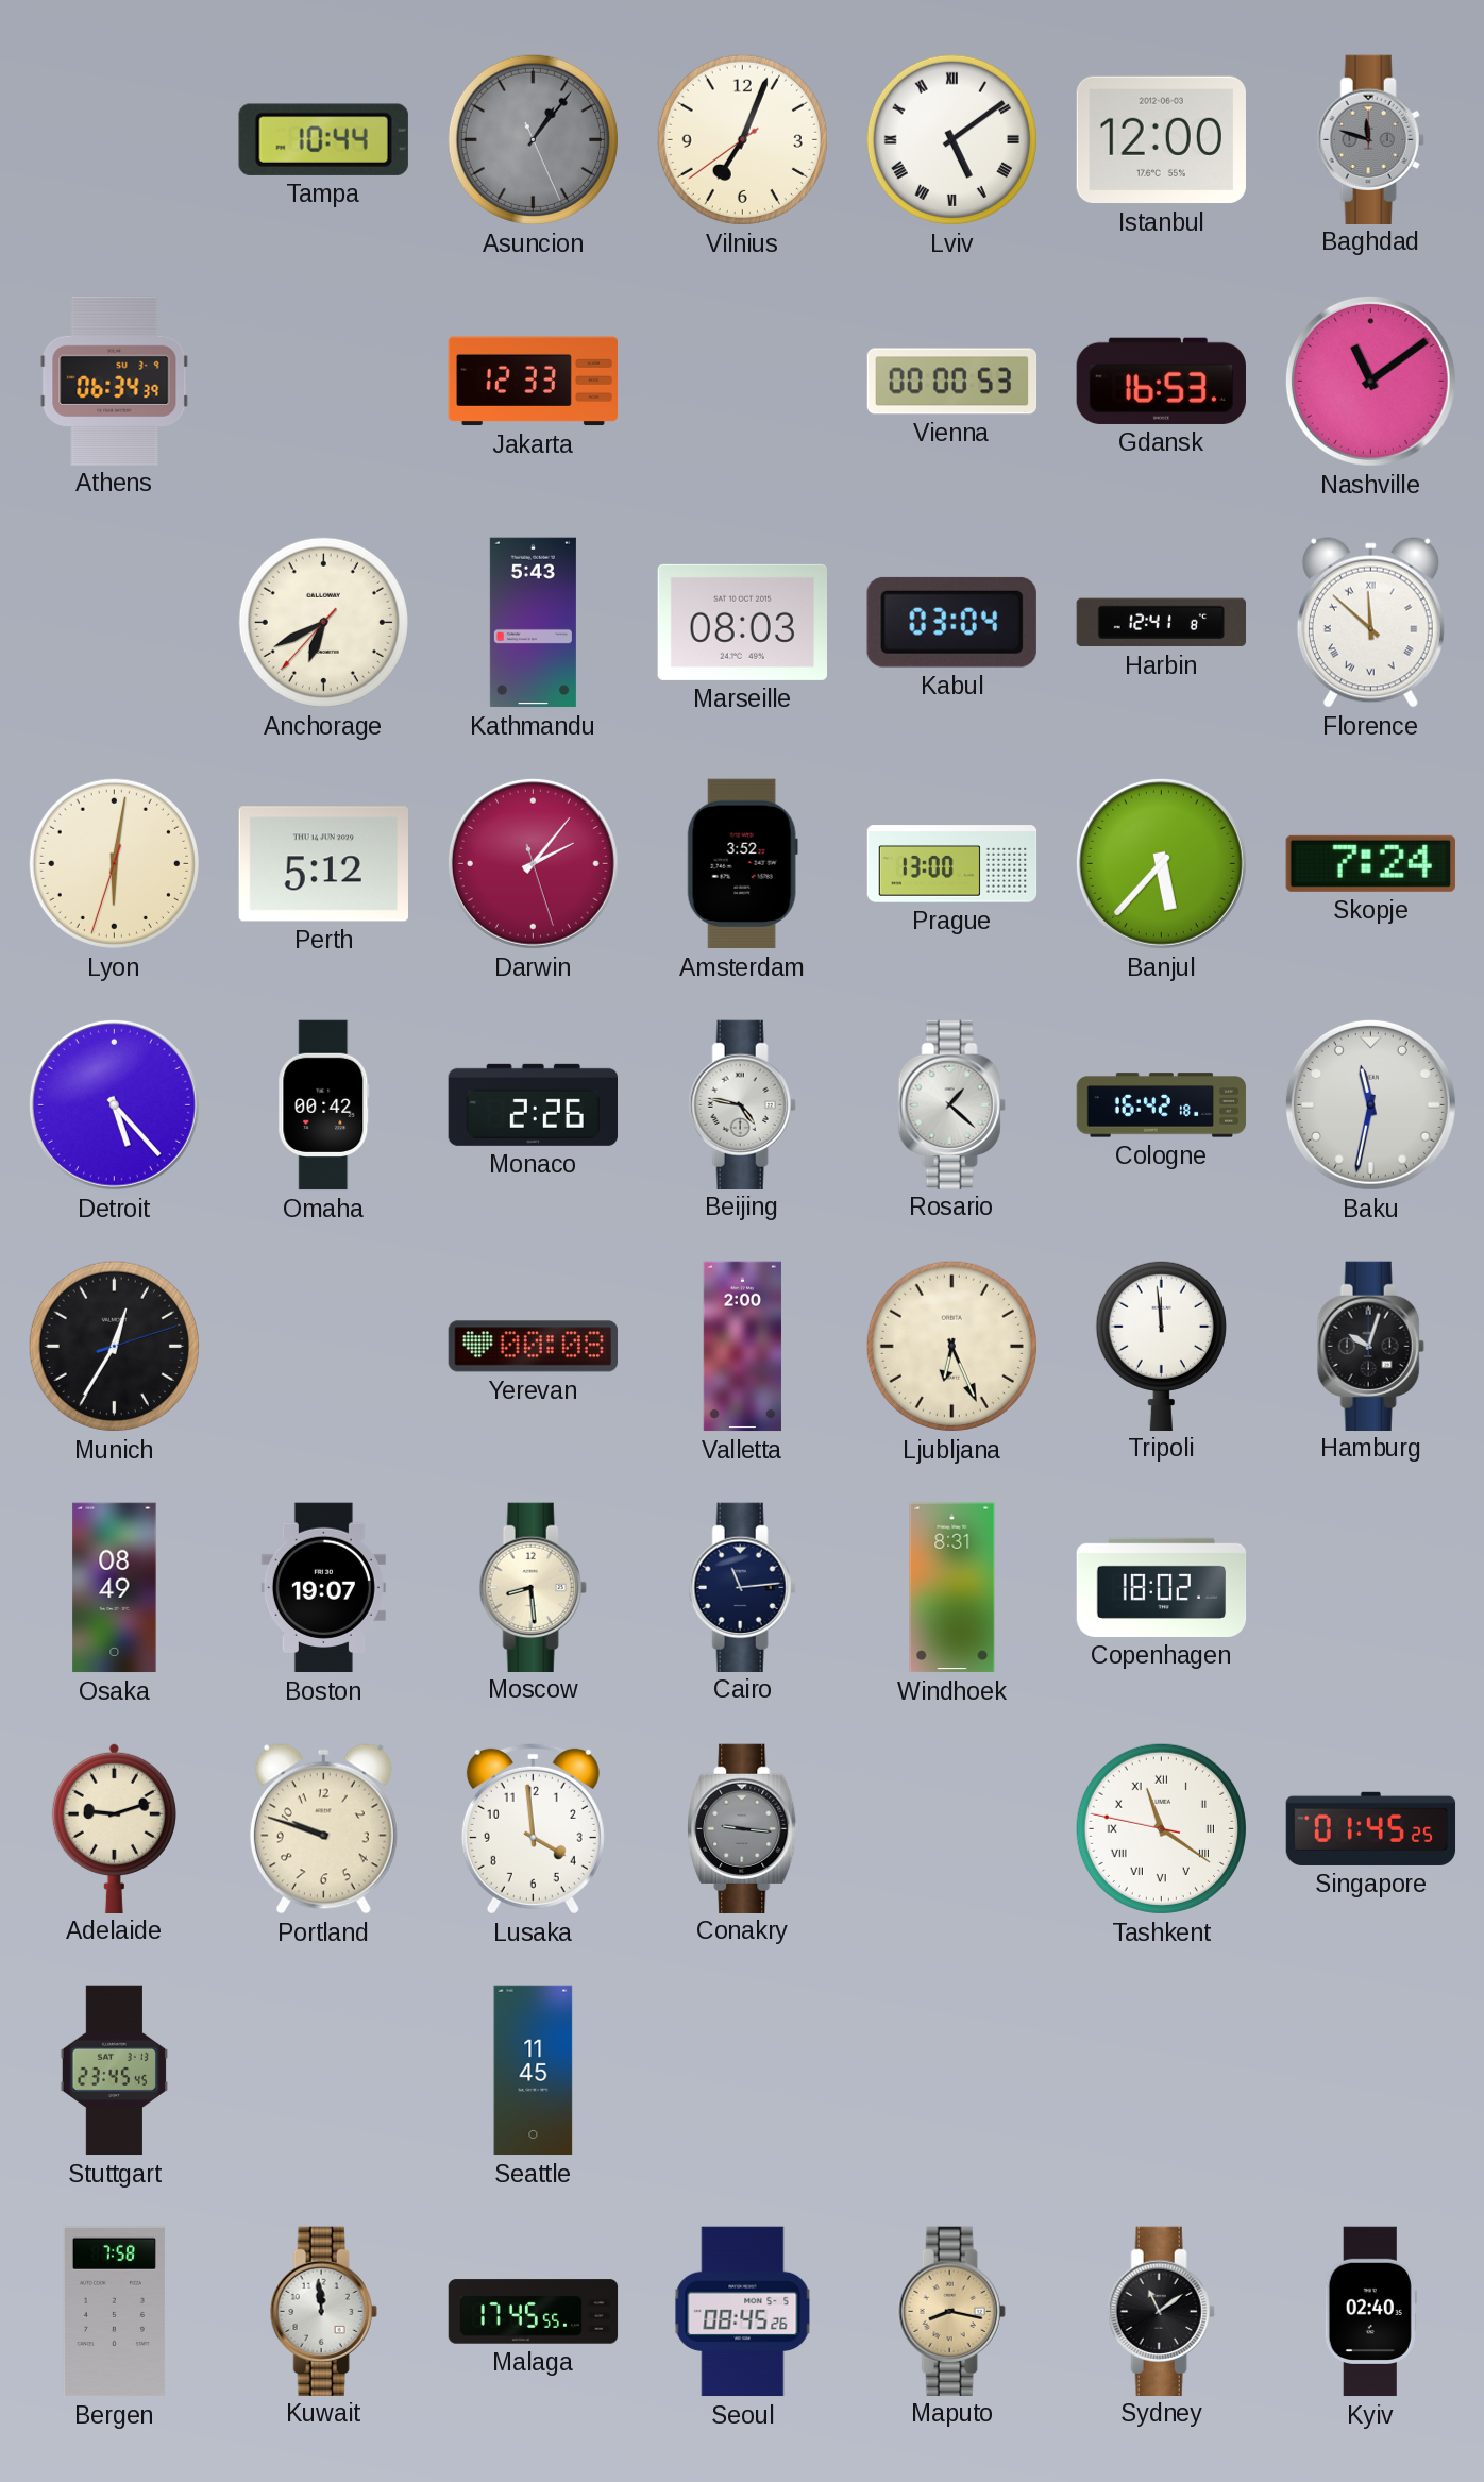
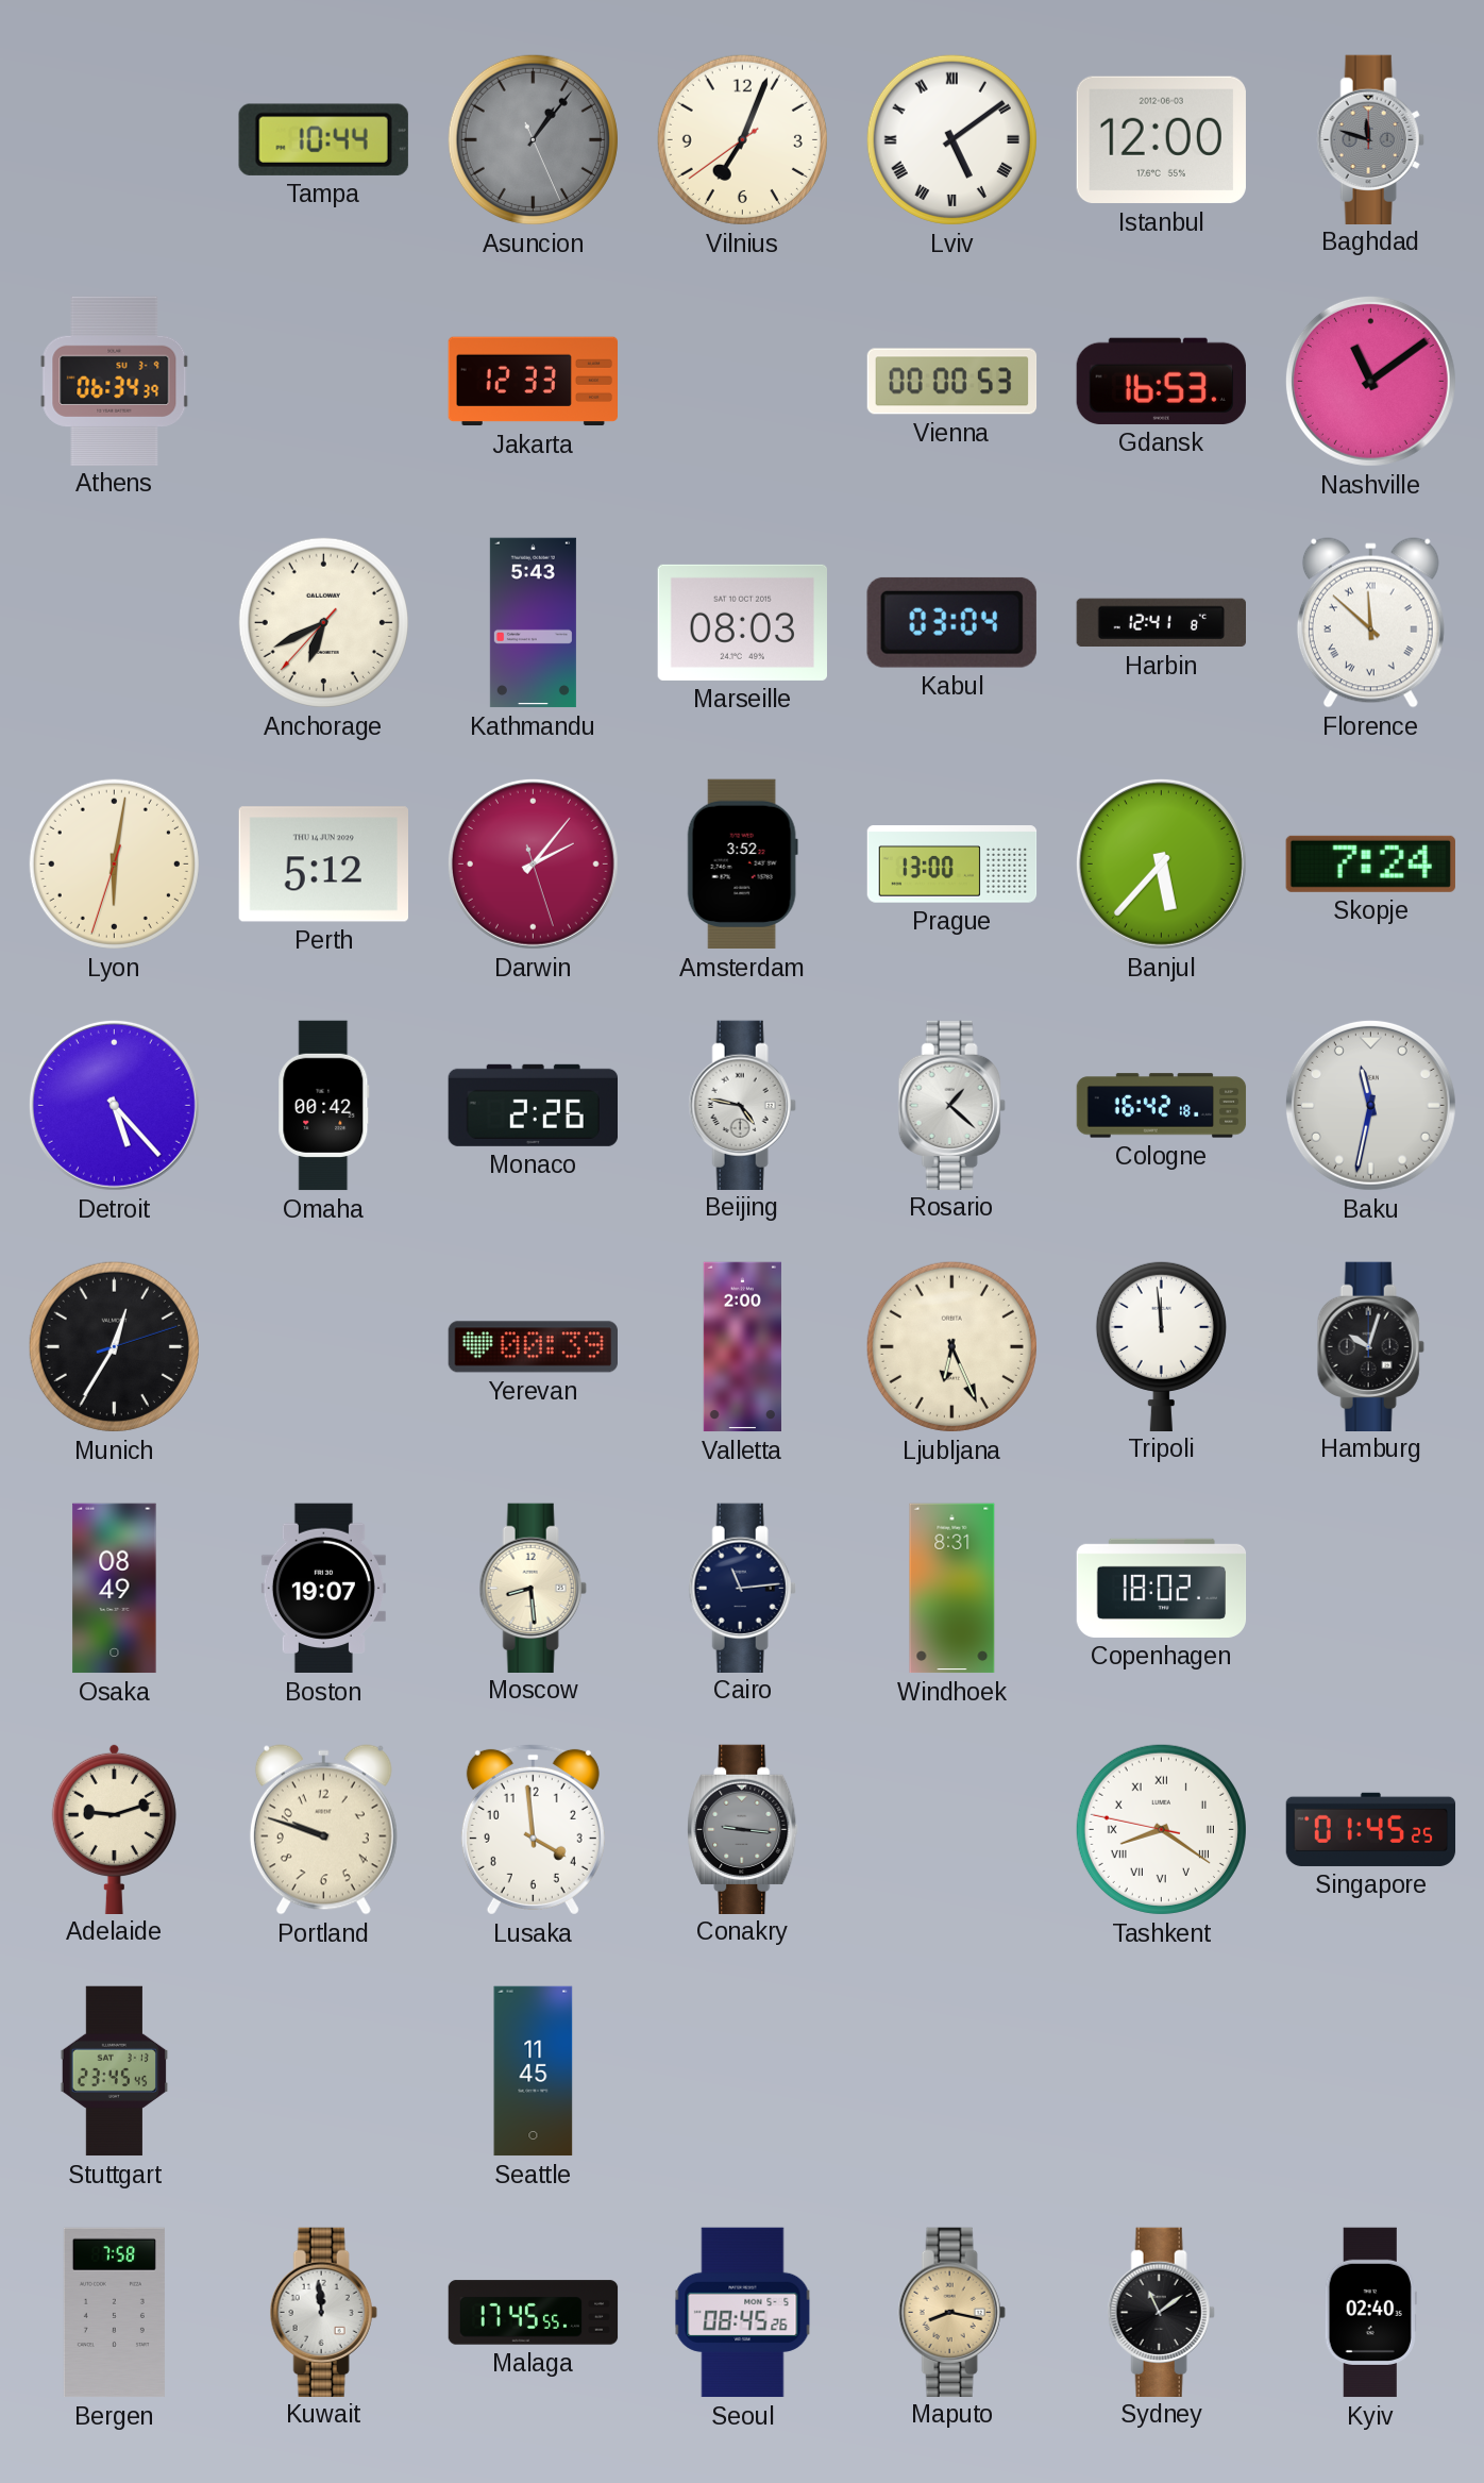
Yerevan: 00:08 -> 00:39 (533, 1347)
Tashkent: 11:20 -> 8:20 (1161, 1829)
